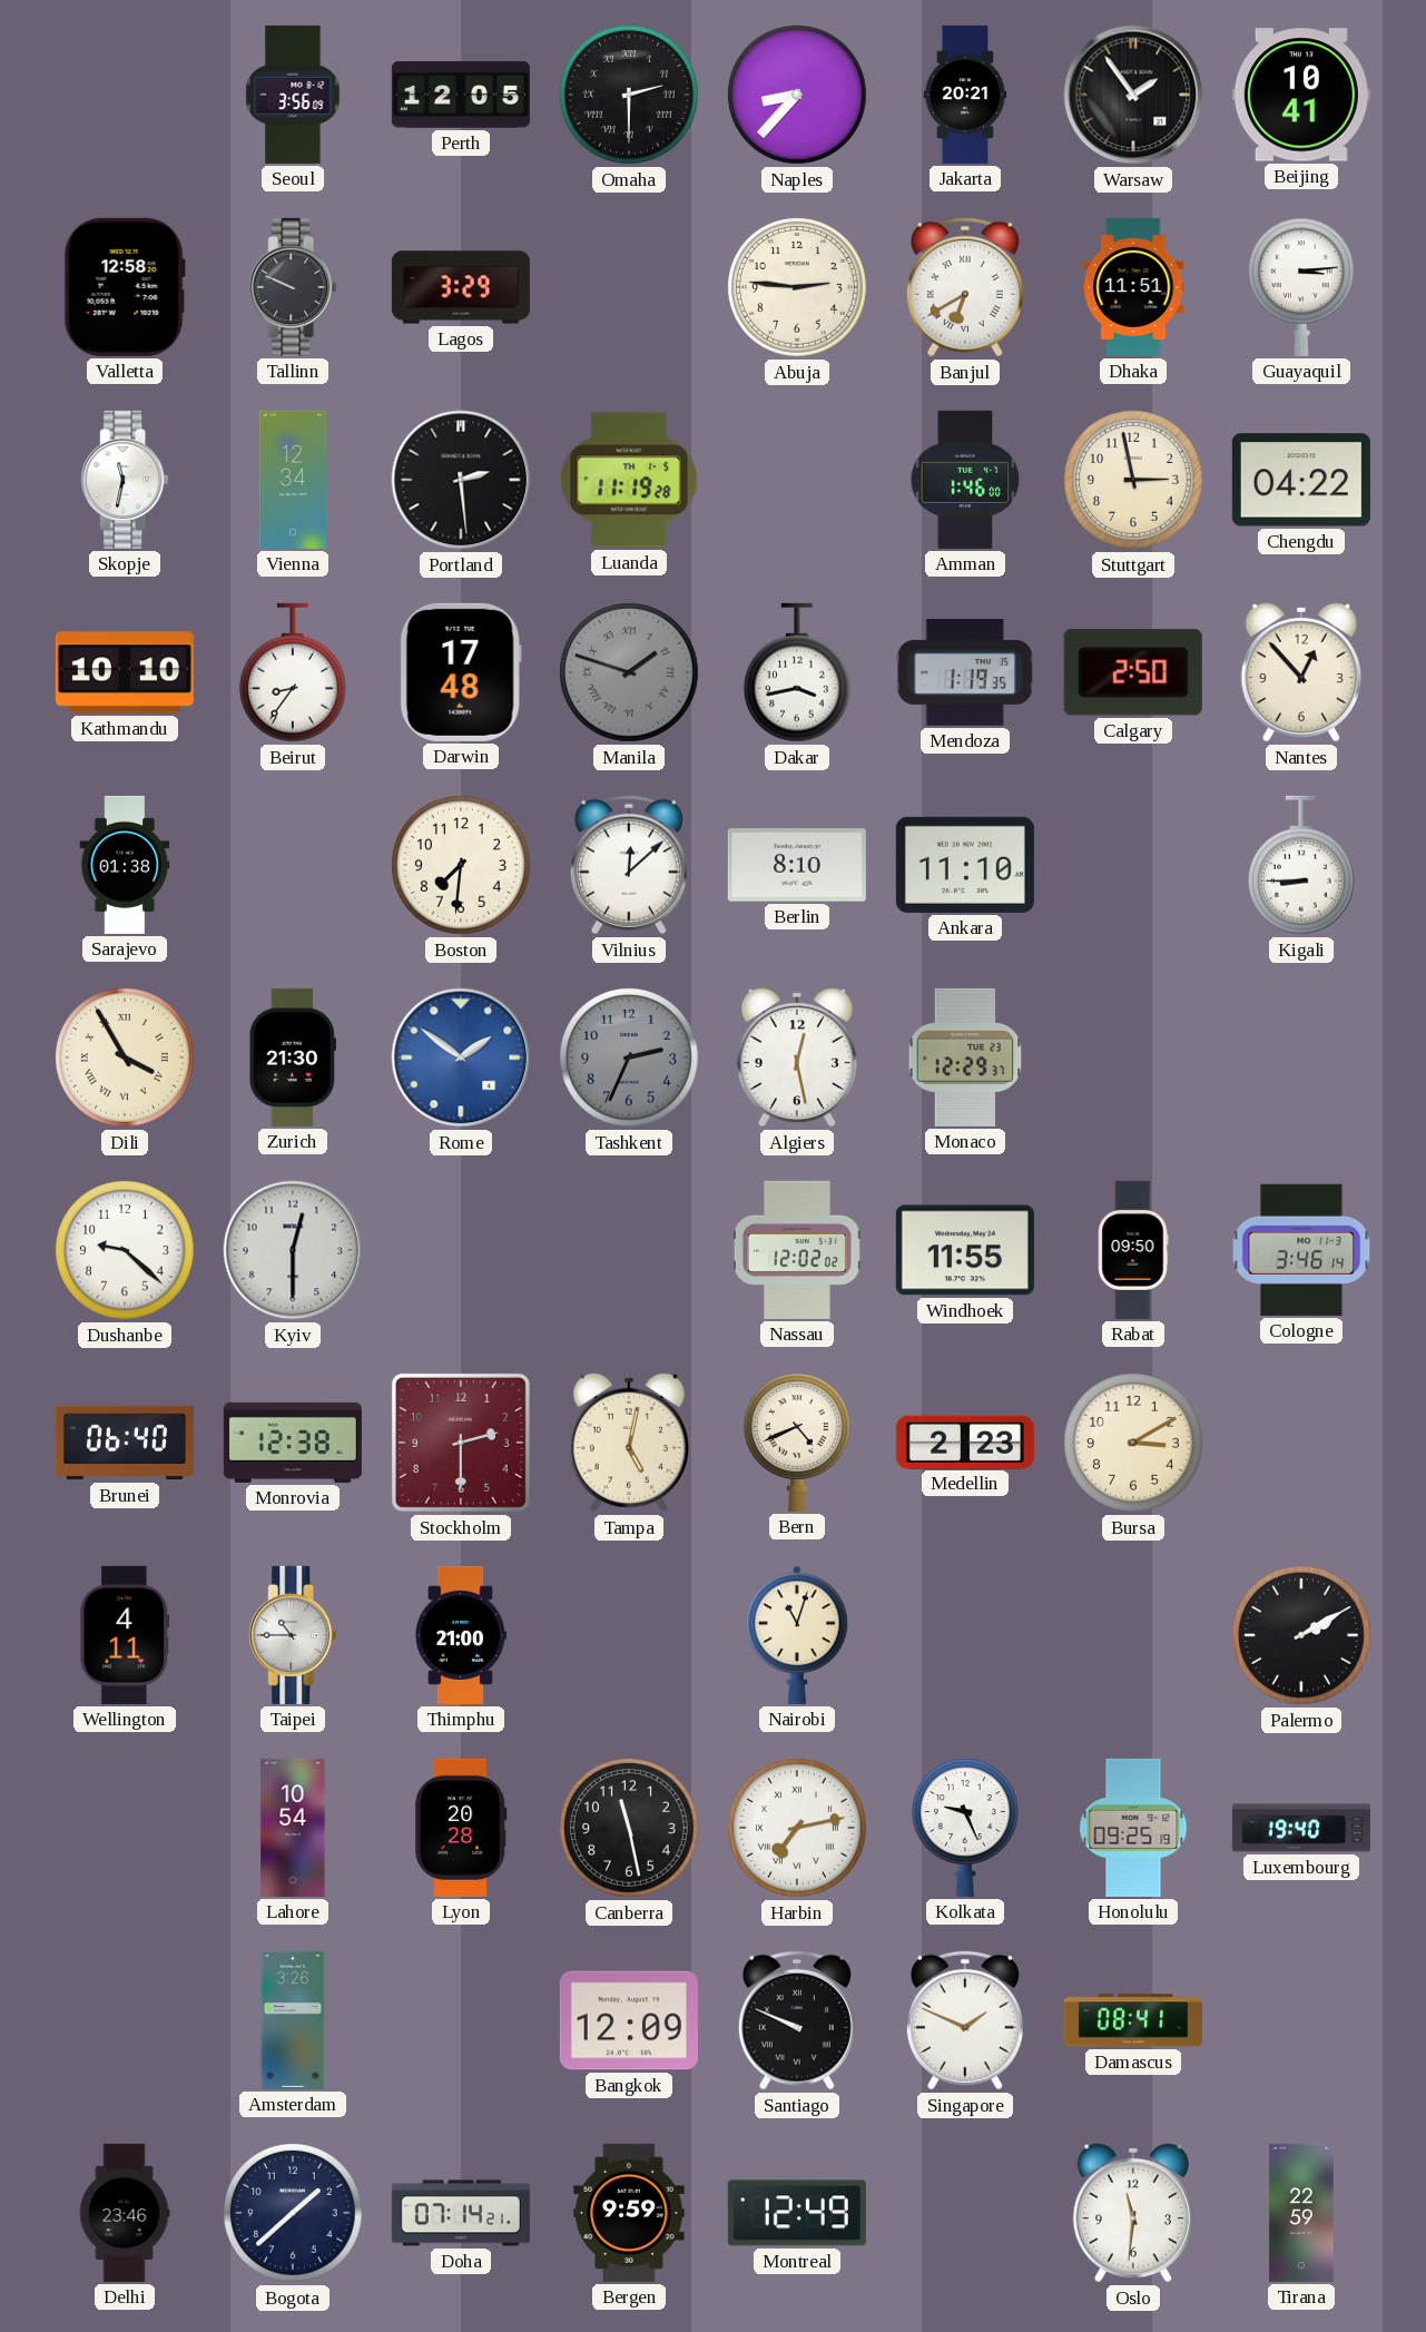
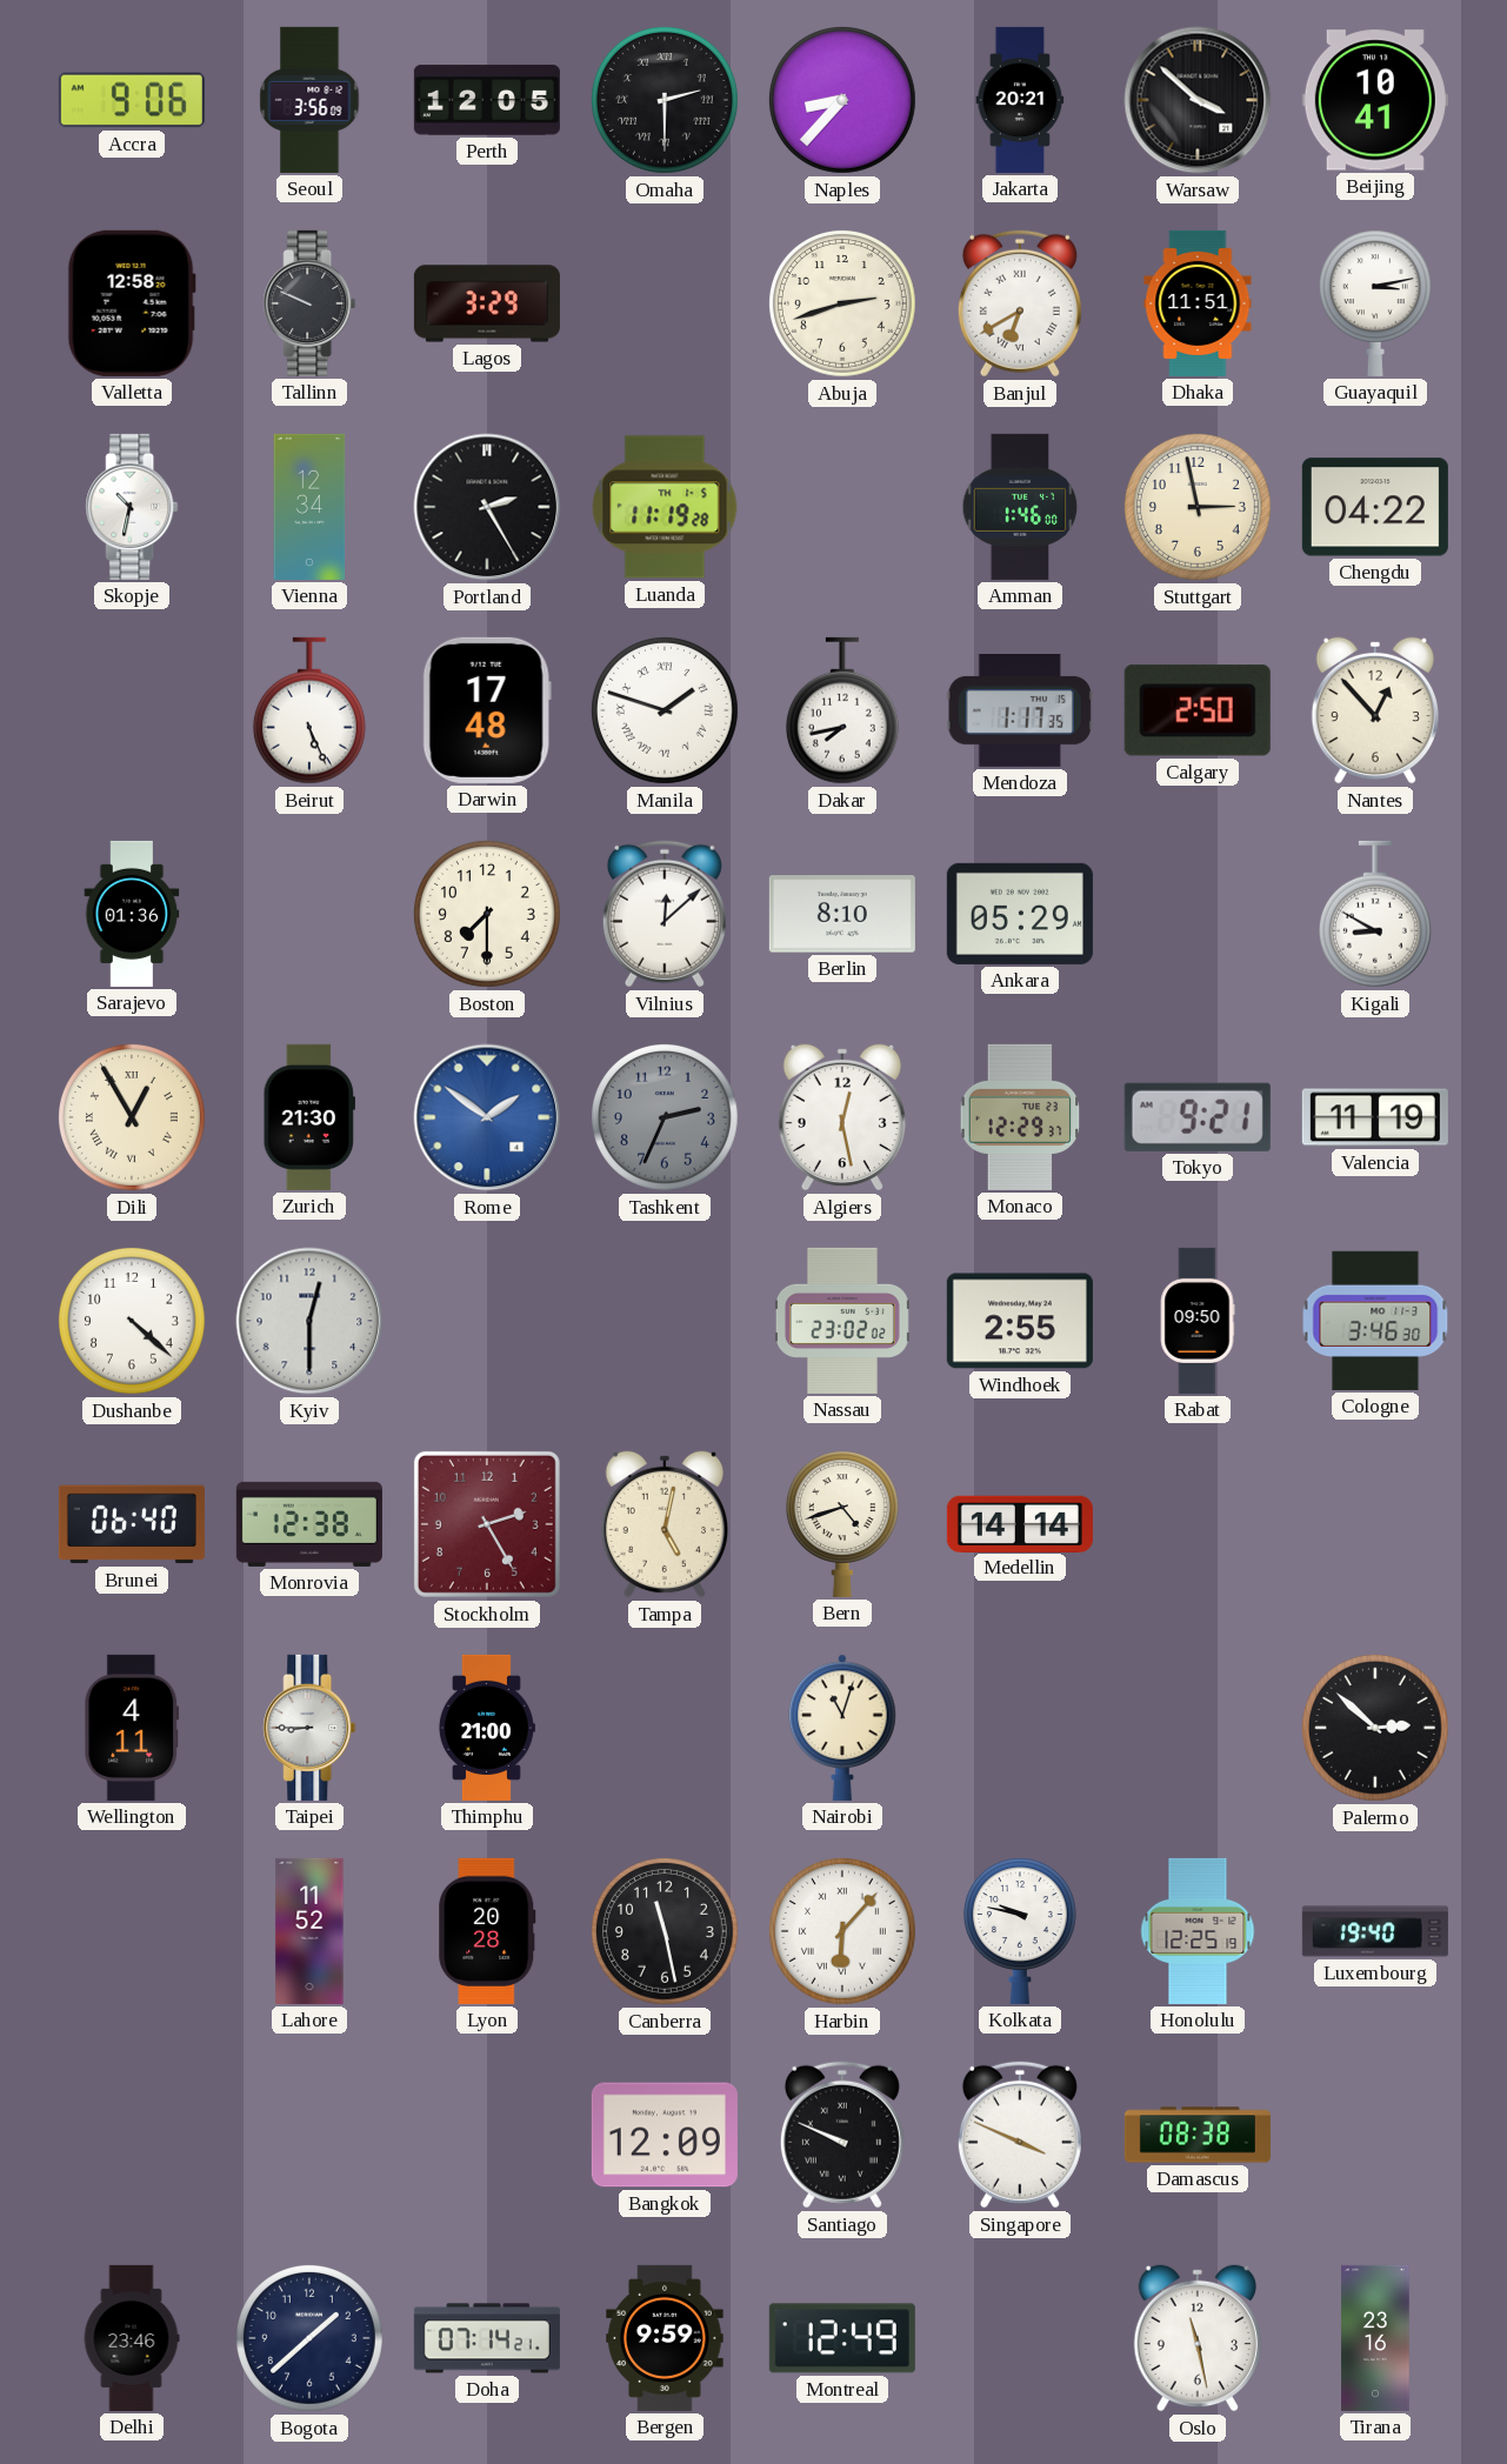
Accra: none -> 9:06 (132, 100)
Warsaw: 1:54 -> 3:52 (1198, 100)
Abuja: 2:46 -> 2:42 (842, 303)
Guayaquil: 3:14 -> 3:13 (1375, 303)
Skopje: 11:32 -> 10:32 (132, 507)
Portland: 2:29 -> 2:25 (487, 507)
Kathmandu: 10:10 -> none (125, 672)
Beirut: 8:36 -> 5:26 (309, 710)
Manila dial: grey -> white (665, 710)
Dakar: 3:43 -> 7:43 (842, 710)
Mendoza: 1:19 -> 1:17 (1020, 712)
Sarajevo: 01:38 -> 01:36 (132, 914)
Boston: 7:31 -> 7:30 (487, 914)
Ankara: 11:10 -> 05:29 (1020, 914)
Kigali: 8:45 -> 8:50 (1375, 914)
Dili: 3:55 -> 12:55 (132, 1117)
Tokyo: none -> 9:21 (1198, 1117)
Valencia: none -> 11:19 (1375, 1117)
Dushanbe: 9:22 -> 4:22 (132, 1321)
Nassau: 12:02 -> 23:02 (842, 1321)
Windhoek: 11:55 -> 2:55 (1020, 1321)
Cologne: 3:46:14 -> 3:46:30 (1375, 1321)
Stockholm: 2:30 -> 2:25 (487, 1524)
Bern: 4:41 -> 4:42 (842, 1524)
Medellin: 2:23 -> 14:14 (1020, 1523)
Bursa: 3:10 -> none (1133, 1443)
Taipei: 10:45 -> 8:45 (309, 1728)
Palermo: 2:10 -> 2:52 (1375, 1728)
Lahore: 10:54 -> 11:52 (309, 1931)
Harbin: 7:13 -> 6:07 (842, 1931)
Kolkata: 9:26 -> 9:47 (1020, 1931)
Honolulu: 09:25 -> 12:25 (1198, 1931)
Amsterdam: 3:26 -> none (293, 2020)
Singapore: 1:49 -> 3:49 (1020, 2135)
Damascus: 08:41 -> 08:38 (1198, 2135)
Oslo: 11:31 -> 11:28 (1196, 2338)
Tirana: 22:59 -> 23:16 (1375, 2338)
